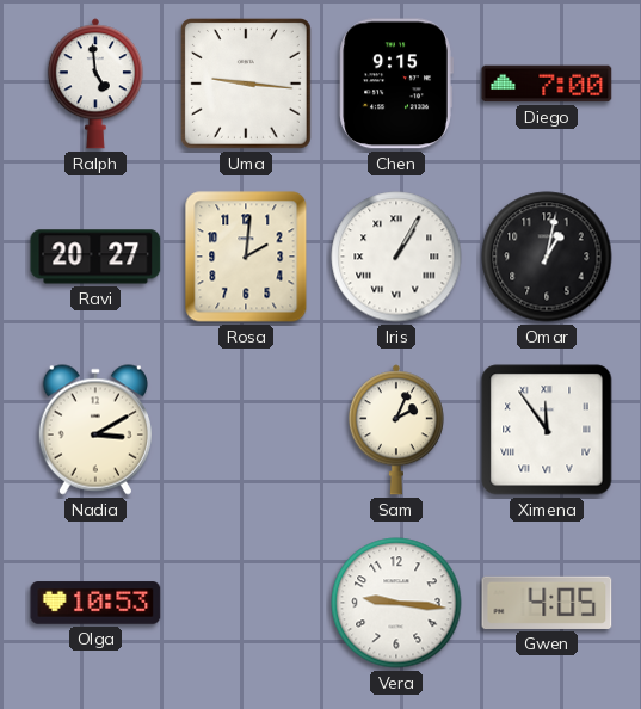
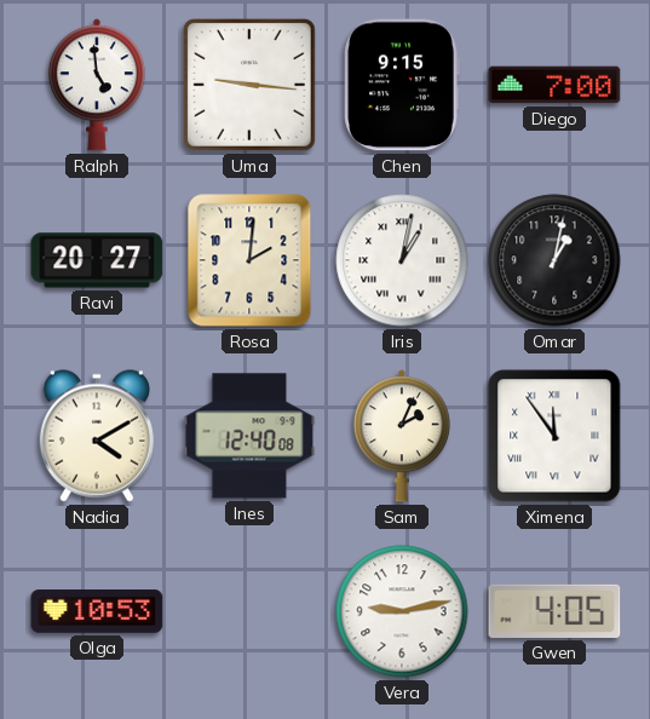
Iris: 1:05 -> 1:02 (402, 260)
Nadia: 3:10 -> 4:10 (97, 436)
Ines: none -> 12:40 (249, 436)
Vera: 9:16 -> 9:13 (402, 611)
